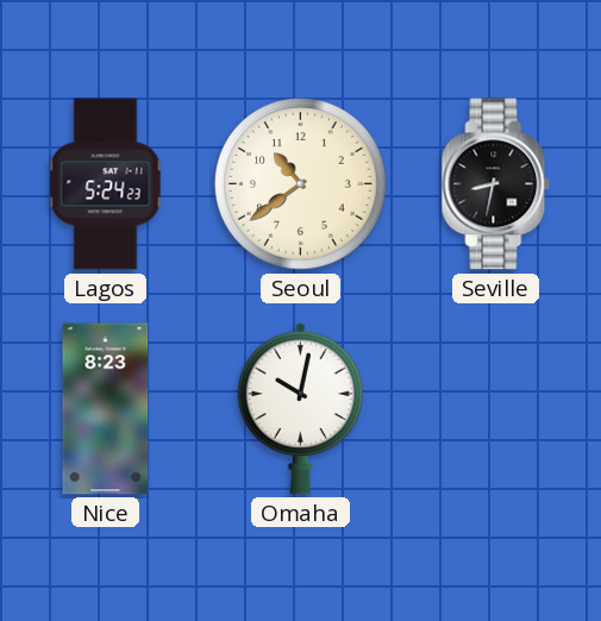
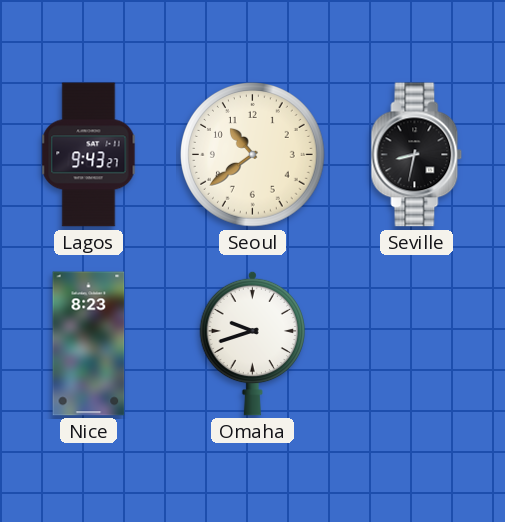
Lagos: 5:24 -> 9:43 (89, 155)
Omaha: 10:02 -> 9:42 (252, 343)
